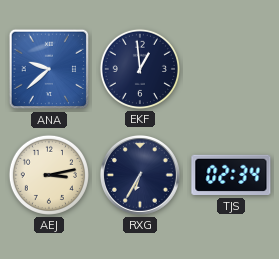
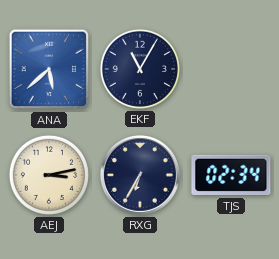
ANA: 9:38 -> 5:38 (49, 69)
EKF: 12:59 -> 11:05 (140, 69)
